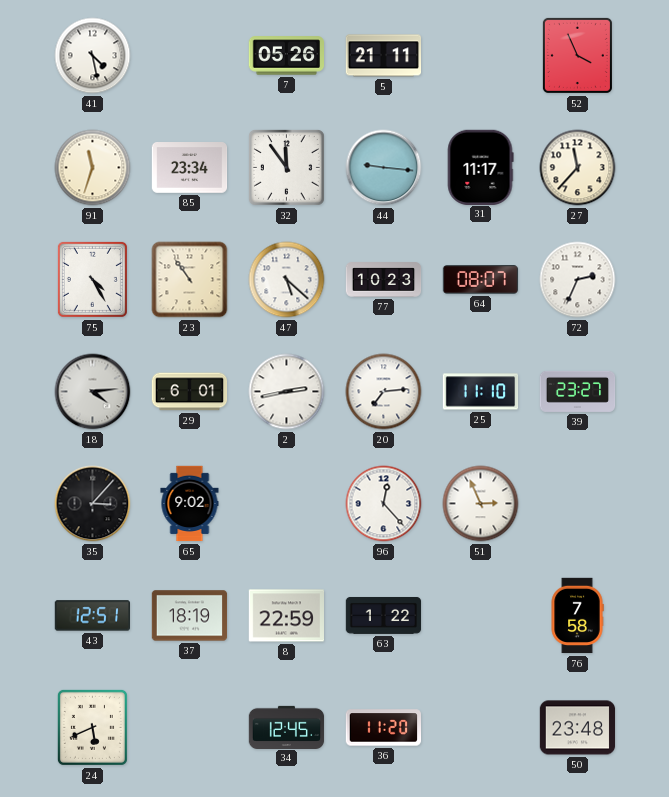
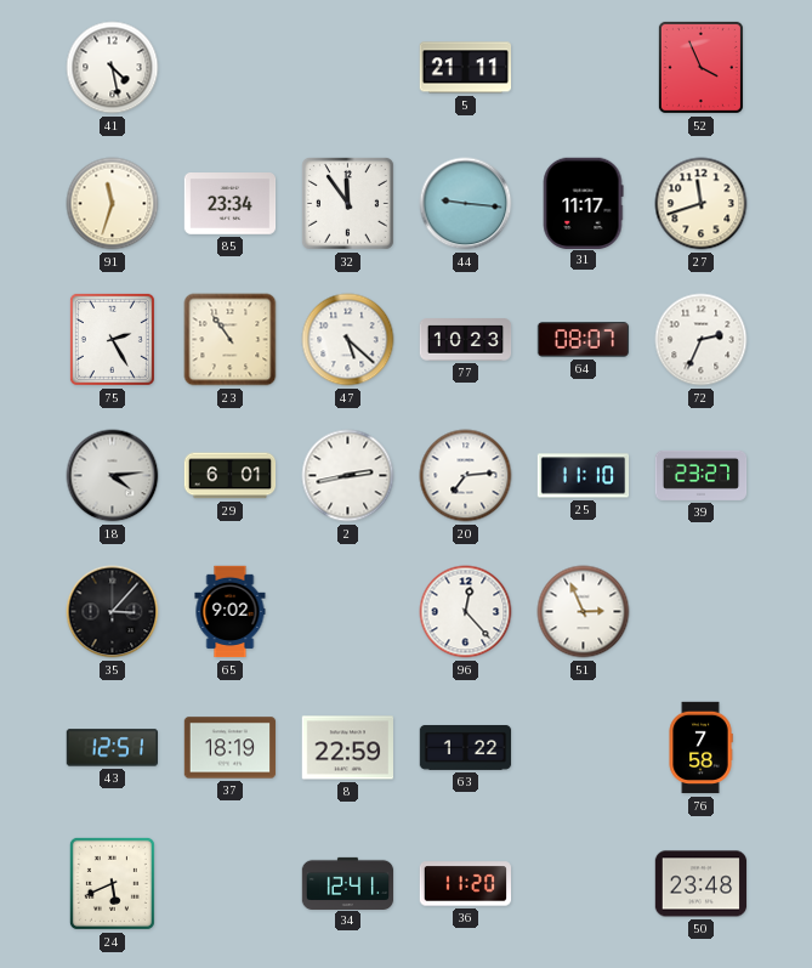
7: 05:26 -> none (287, 56)
27: 11:37 -> 11:42 (702, 204)
75: 4:25 -> 2:25 (112, 339)
34: 12:45 -> 12:41 (348, 883)
